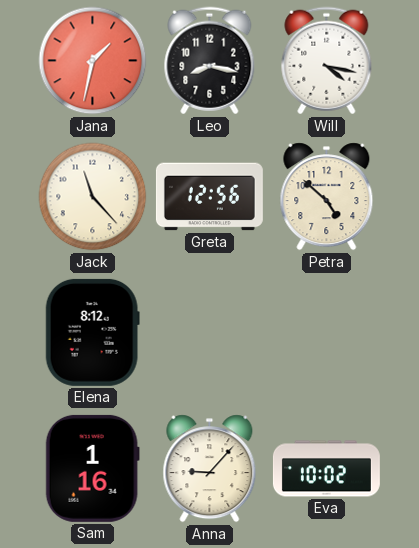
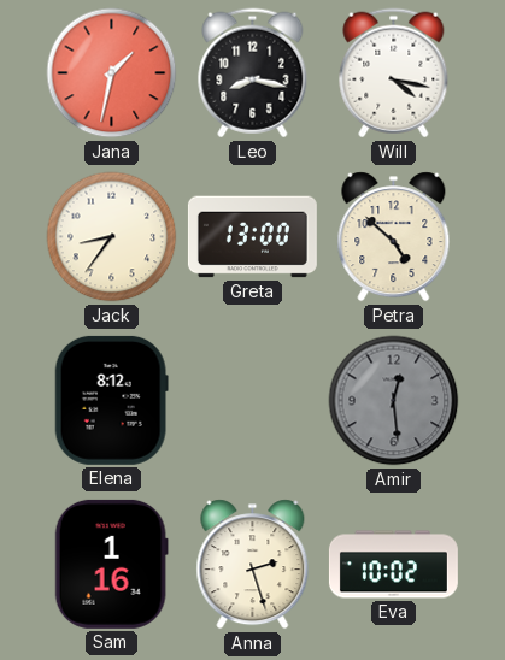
Jack: 11:23 -> 8:36 (112, 237)
Greta: 12:56 -> 13:00 (252, 237)
Amir: none -> 12:29 (394, 401)
Anna: 9:07 -> 2:27 (253, 565)
